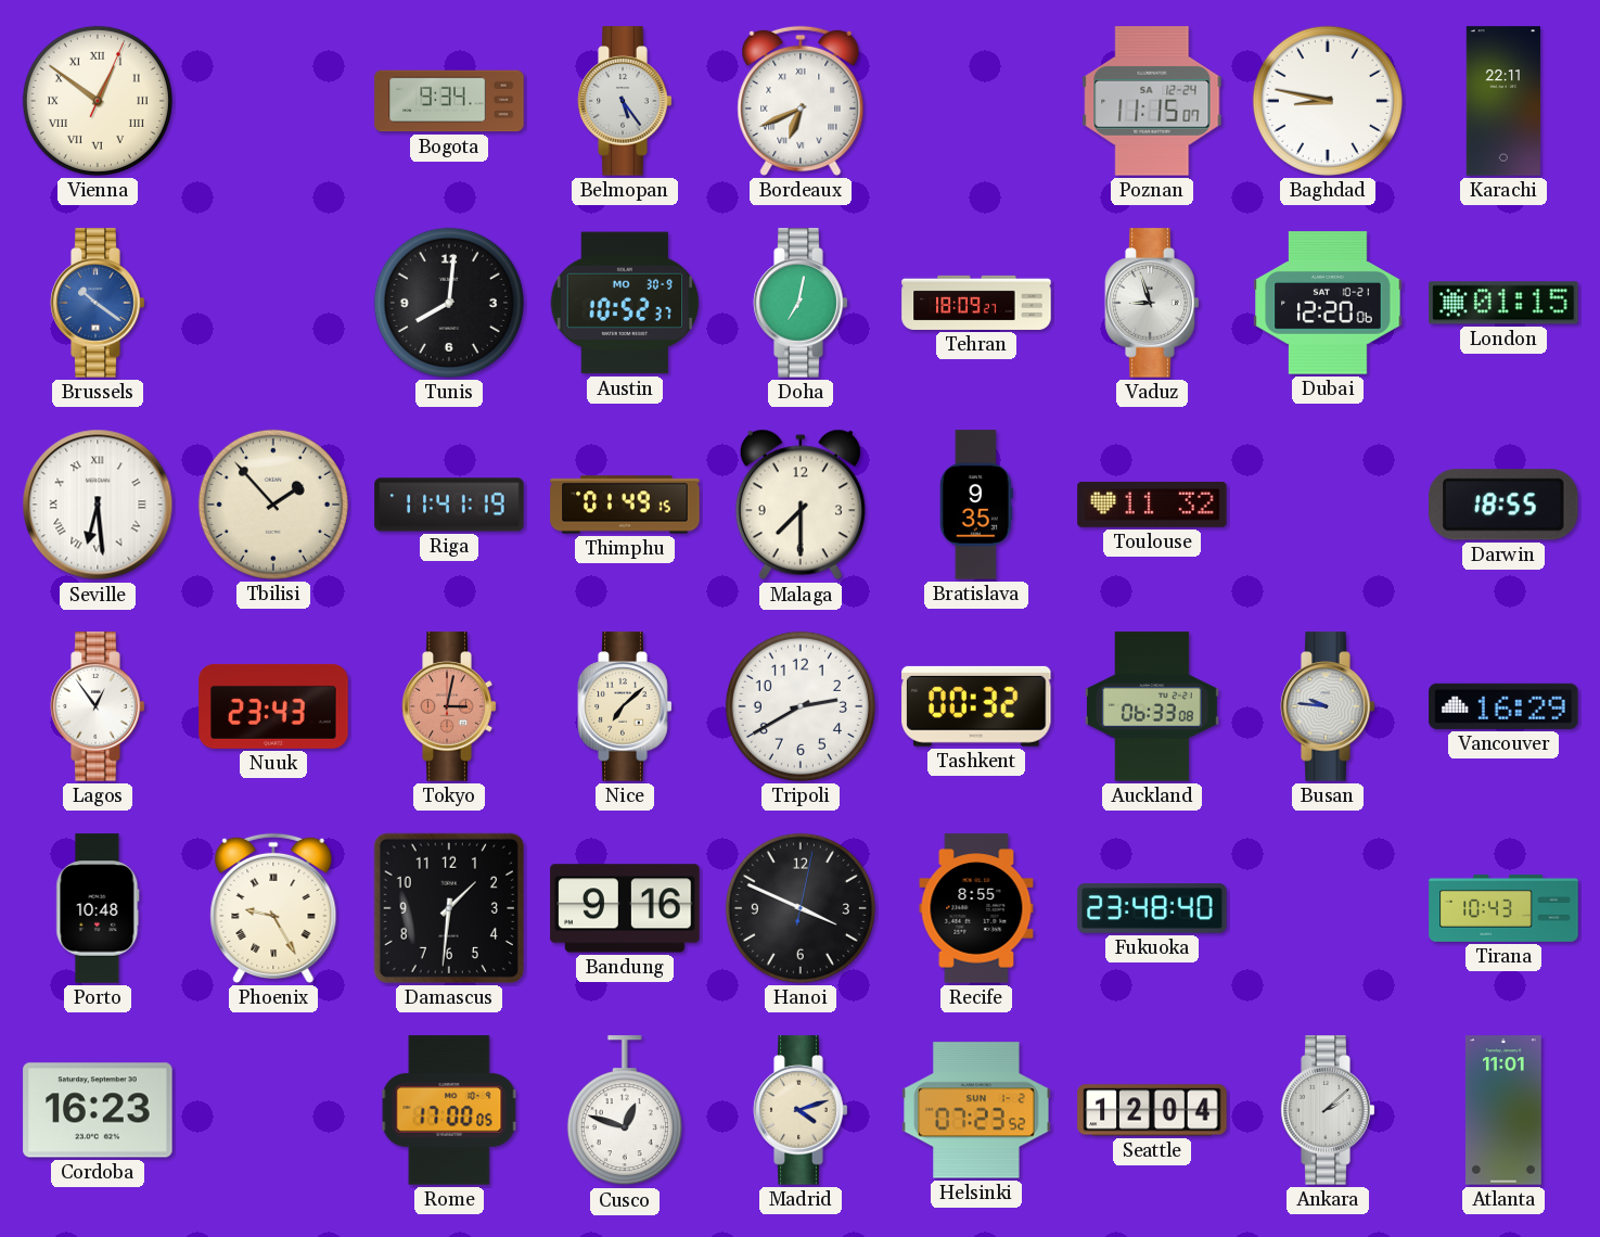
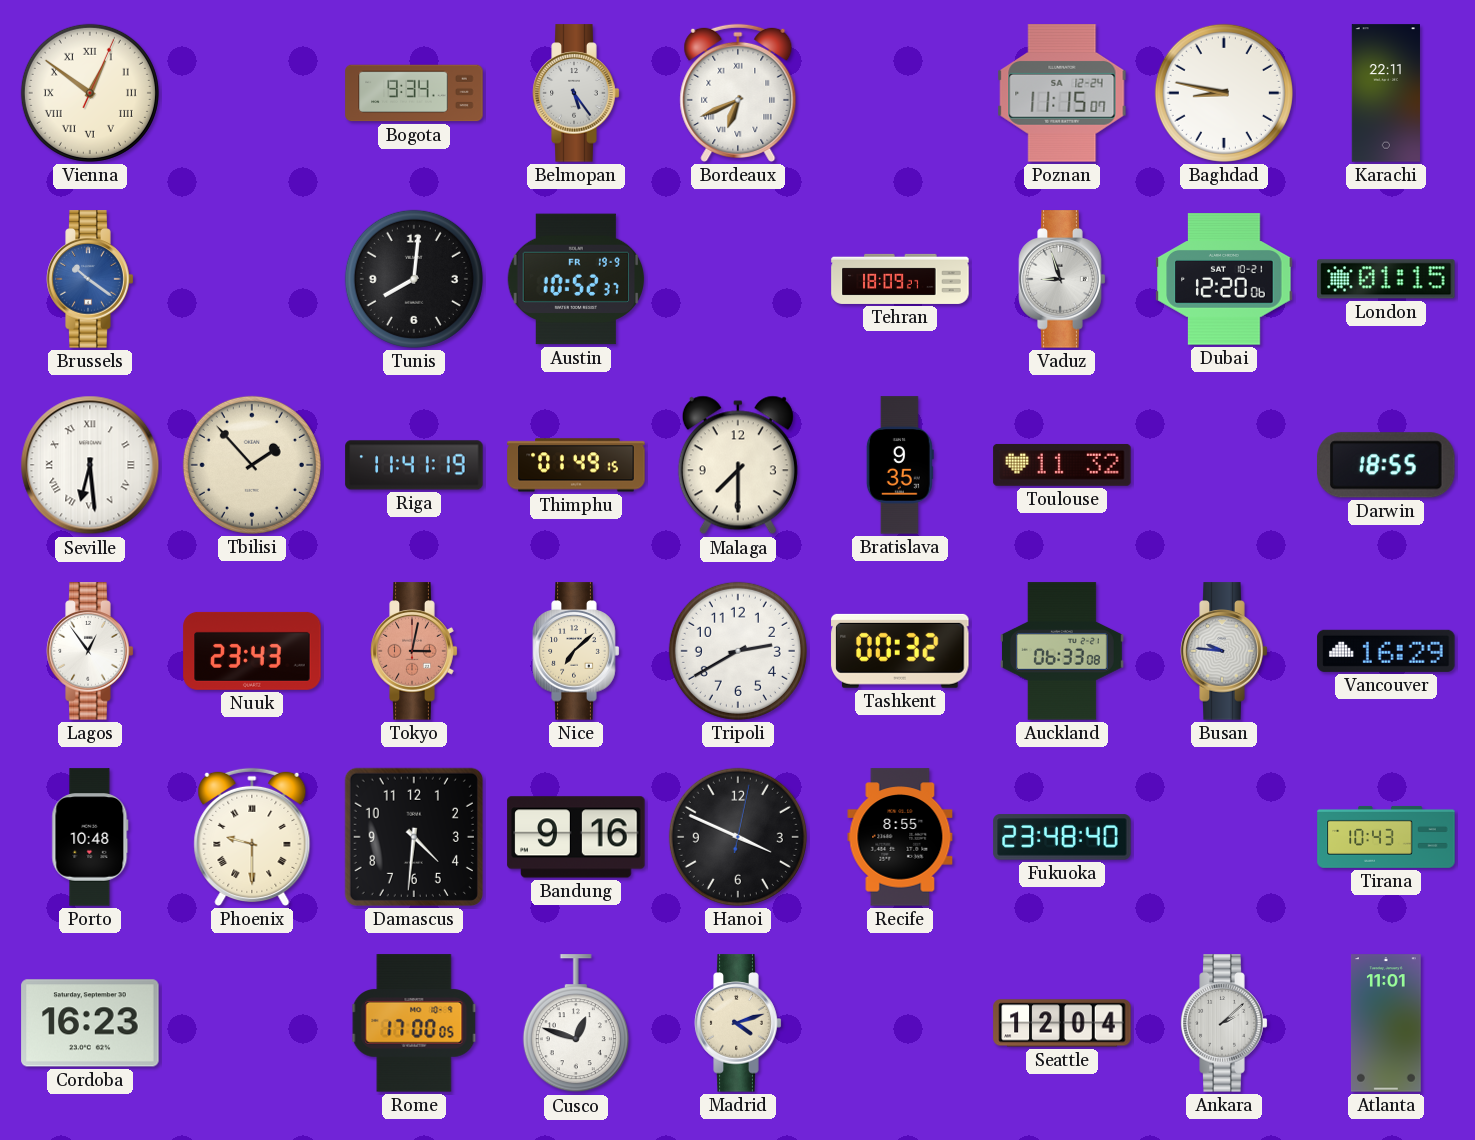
Austin date: MO 30-9 -> FR 19-9 (576, 279)
Doha: 7:02 -> none (801, 303)
Phoenix: 9:25 -> 9:30 (252, 837)
Damascus: 1:31 -> 4:31 (414, 837)
Helsinki: 07:23 -> none (976, 1110)
